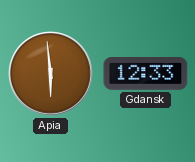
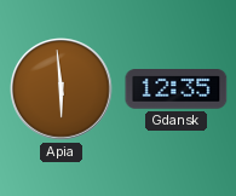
Gdansk: 12:33 -> 12:35 (177, 90)
